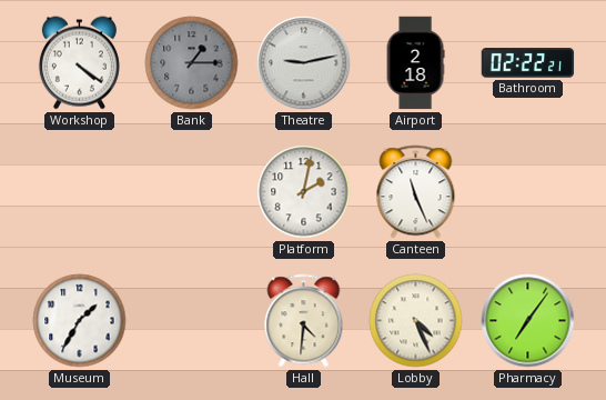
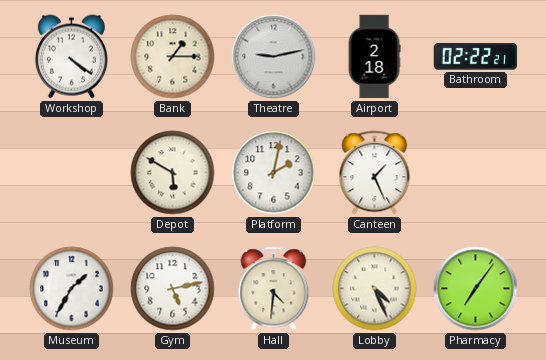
Bank dial: grey -> cream (173, 57)
Depot: none -> 5:50 (173, 173)
Canteen: 11:26 -> 1:26 (375, 173)
Gym: none -> 5:13 (173, 289)
